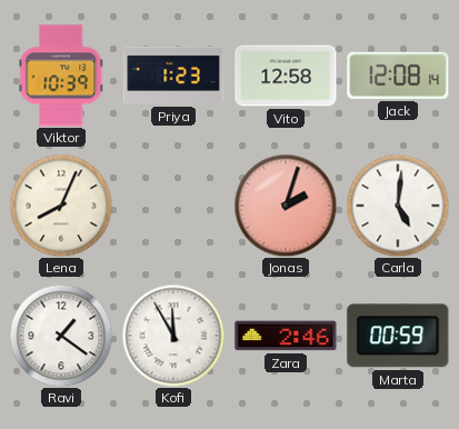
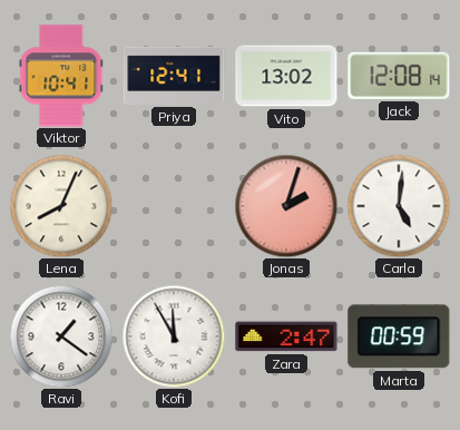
Viktor: 10:39 -> 10:41 (61, 76)
Priya: 1:23 -> 12:41 (174, 76)
Vito: 12:58 -> 13:02 (286, 76)
Zara: 2:46 -> 2:47 (286, 336)
